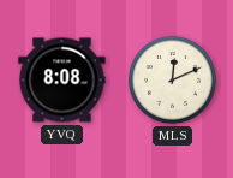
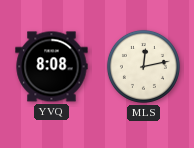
MLS: 12:11 -> 12:13 (143, 66)
